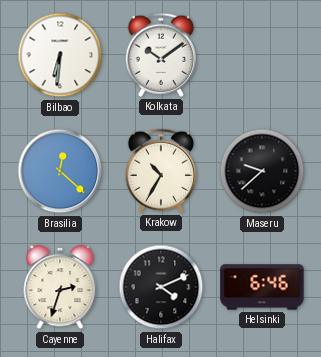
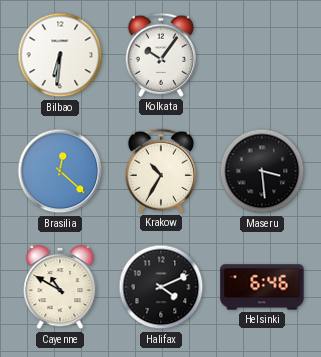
Kolkata: 10:09 -> 10:06 (160, 55)
Maseru: 9:38 -> 3:29 (262, 171)
Cayenne: 2:33 -> 10:50 (60, 287)
